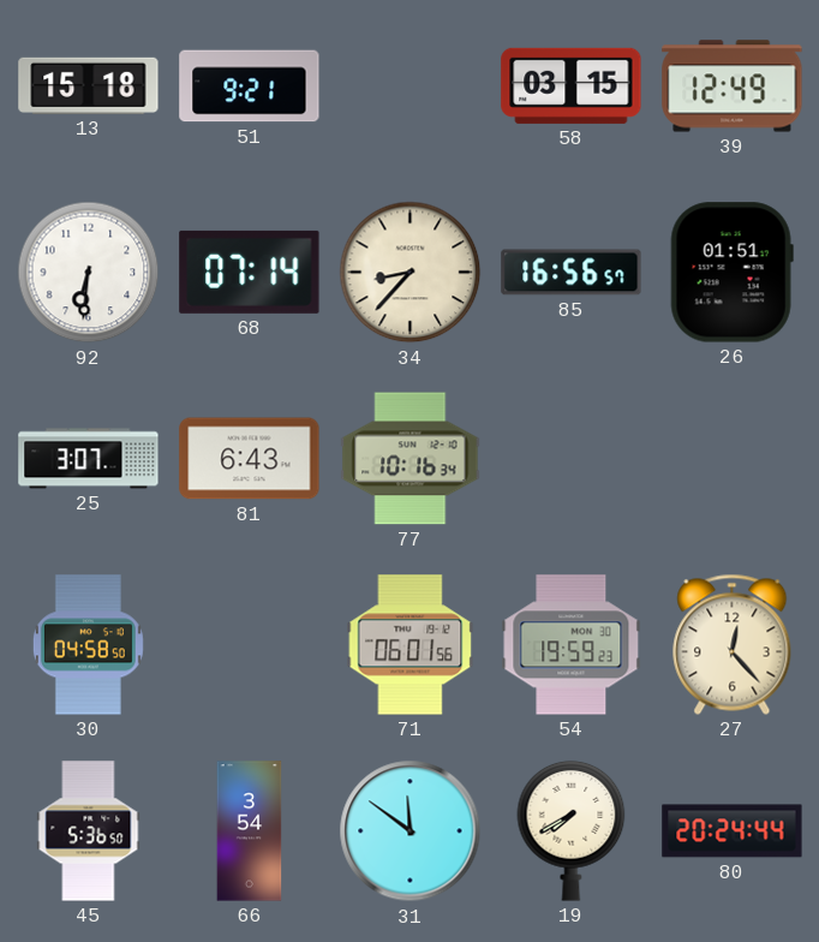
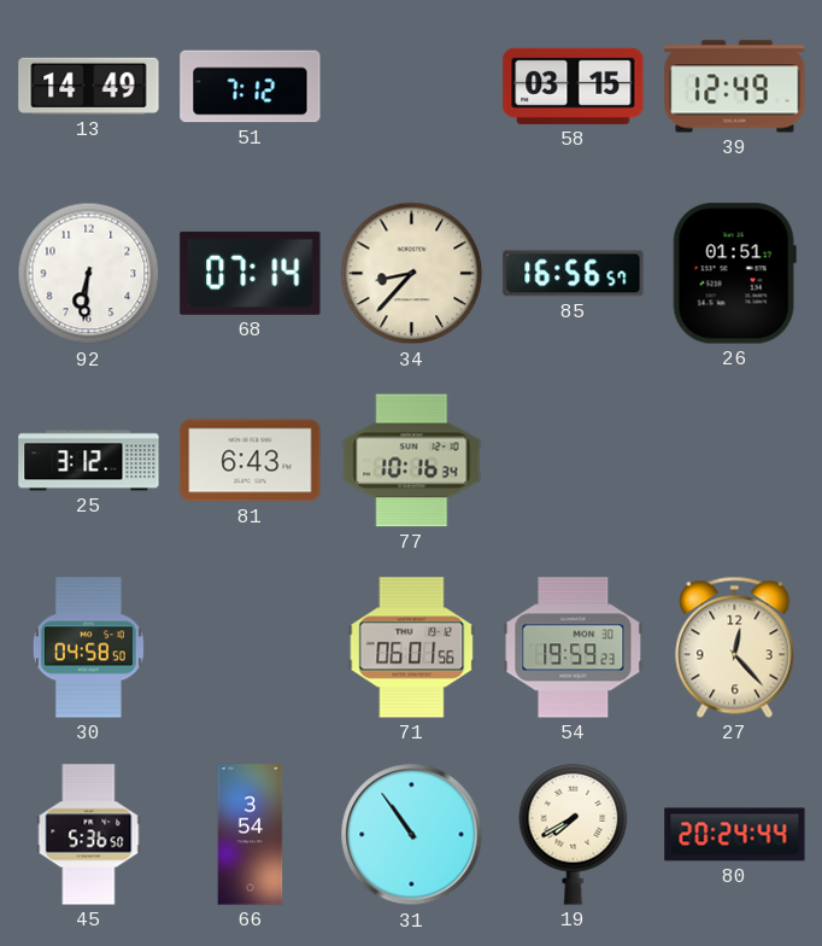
13: 15:18 -> 14:49 (89, 86)
51: 9:21 -> 7:12 (251, 87)
25: 3:07 -> 3:12 (89, 461)
31: 11:51 -> 10:54 (412, 835)
